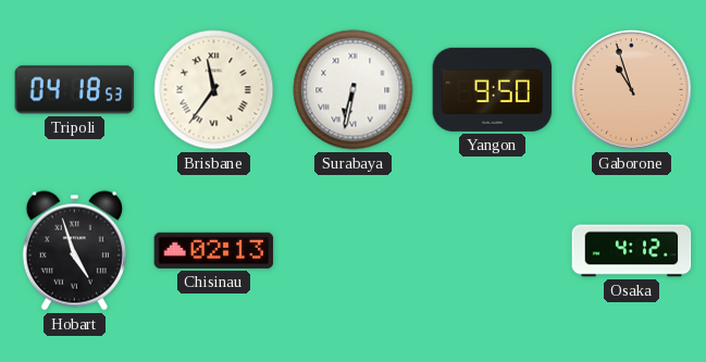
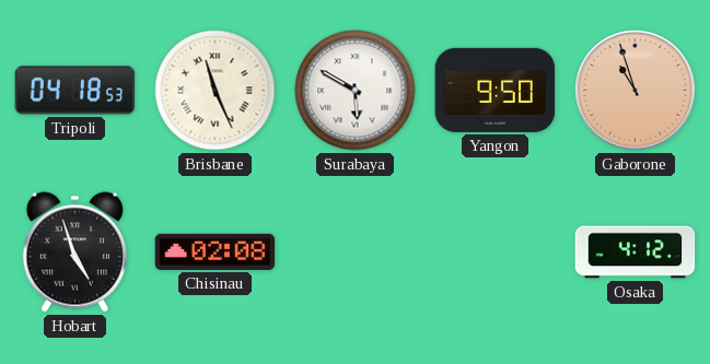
Brisbane: 11:36 -> 11:26 (216, 91)
Surabaya: 6:32 -> 5:50 (356, 91)
Chisinau: 02:13 -> 02:08 (216, 251)
